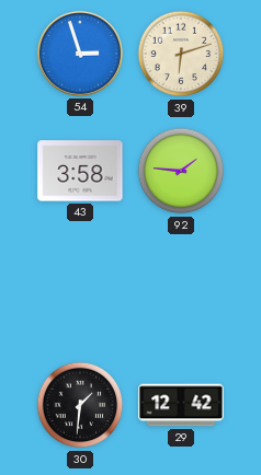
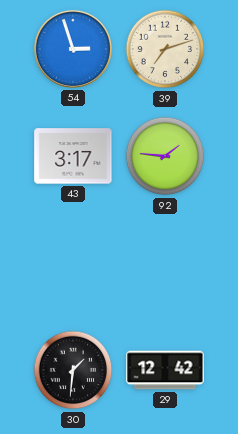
39: 6:12 -> 7:12 (165, 49)
43: 3:58 -> 3:17 (73, 156)
